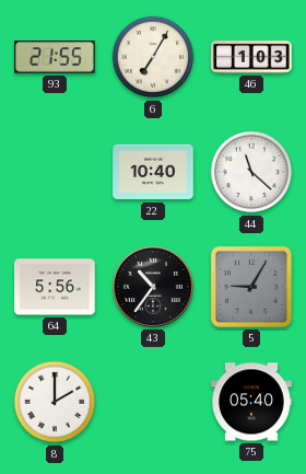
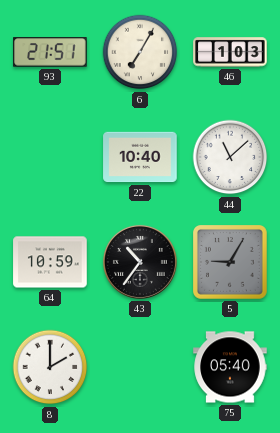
93: 21:55 -> 21:51 (50, 52)
44: 11:22 -> 11:08 (230, 157)
64: 5:56 -> 10:59 (50, 262)
